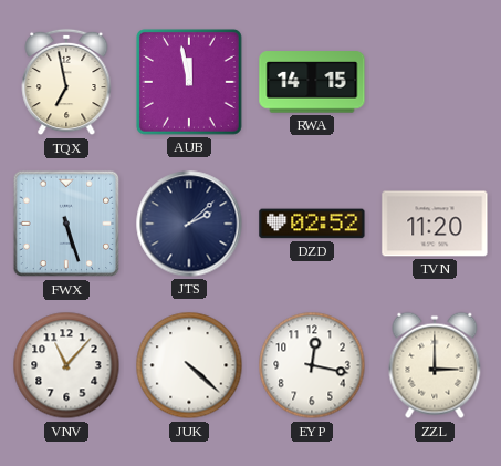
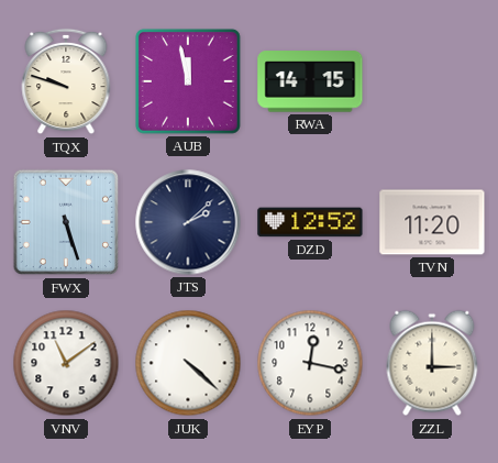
TQX: 6:58 -> 9:48 (66, 81)
DZD: 02:52 -> 12:52 (310, 222)
VNV: 11:07 -> 11:09 (66, 363)
